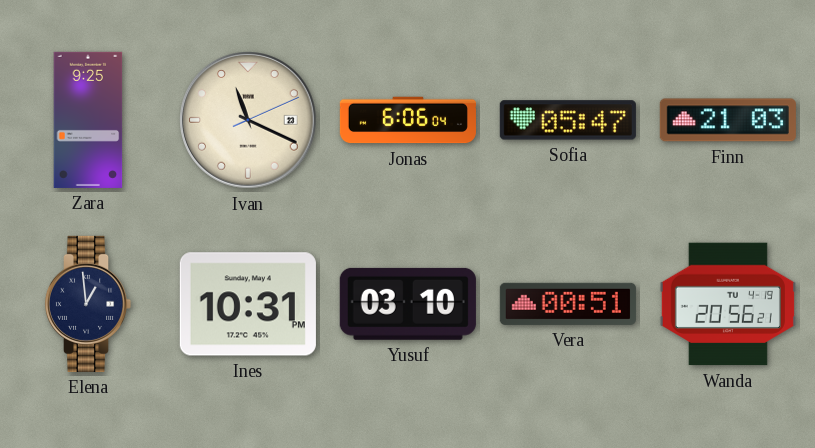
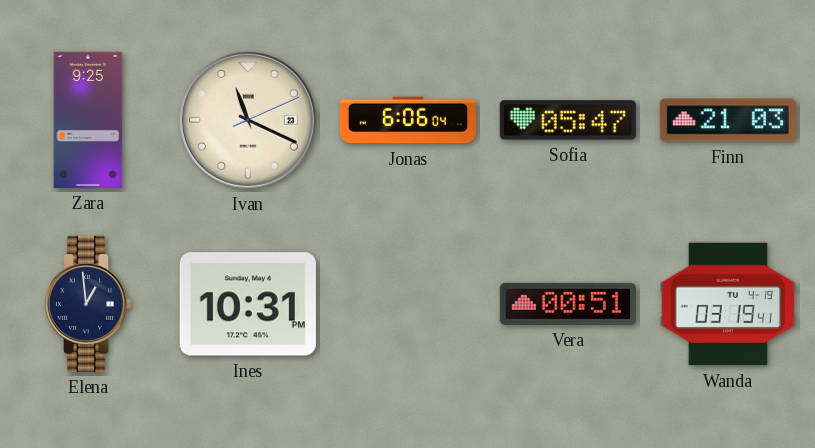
Yusuf: 03:10 -> none (408, 304)
Wanda: 20:56 -> 03:19 (728, 304)
